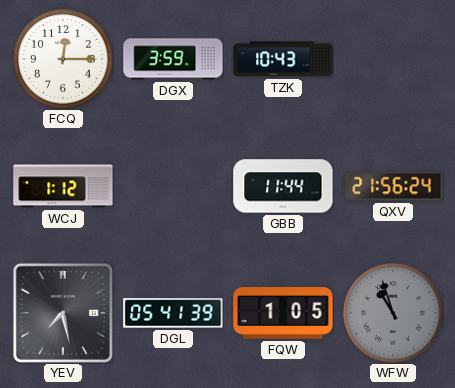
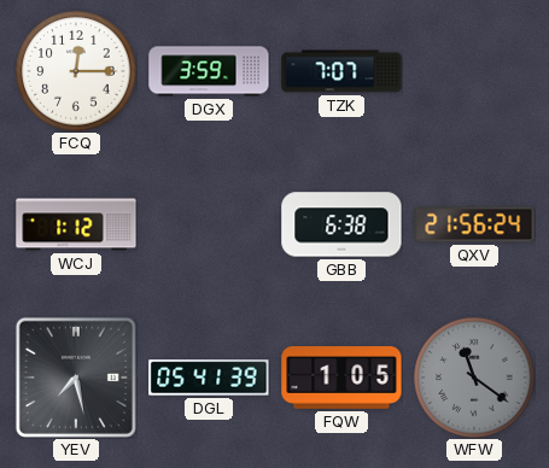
TZK: 10:43 -> 7:07 (341, 71)
GBB: 11:44 -> 6:38 (341, 224)
WFW: 10:57 -> 11:21 (474, 378)
